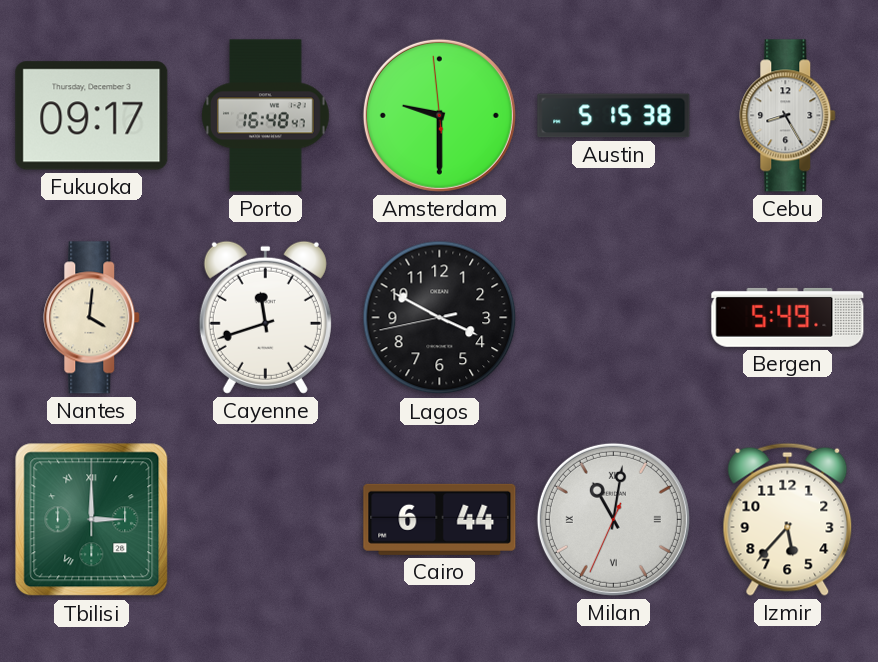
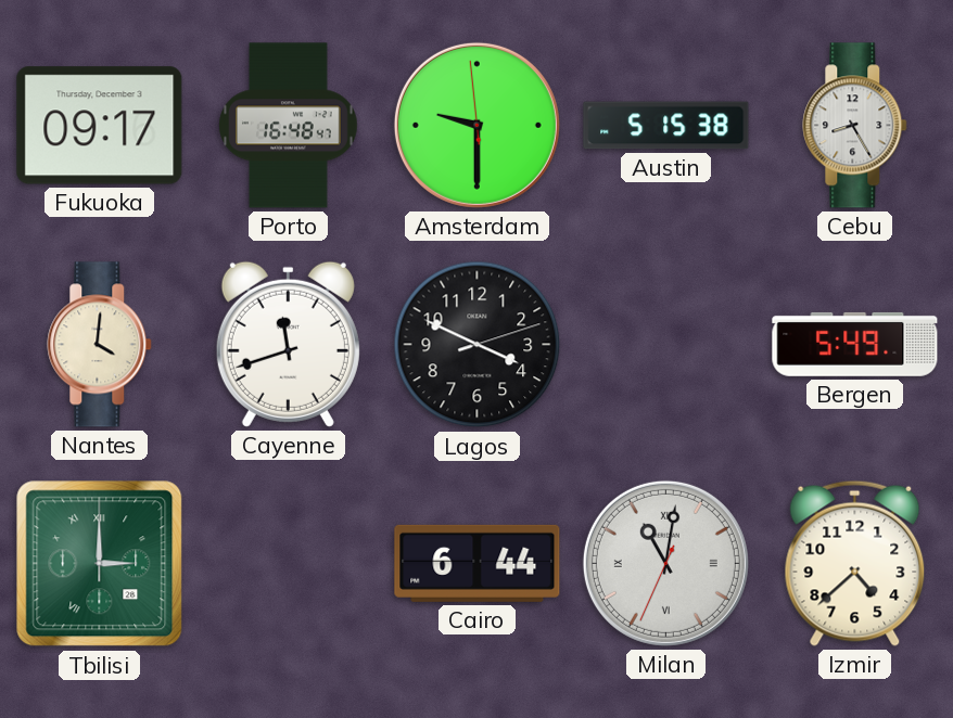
Lagos: 3:49:43 -> 3:49:12 (478, 345)
Izmir: 5:37 -> 4:38 (855, 563)
